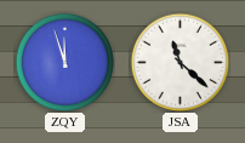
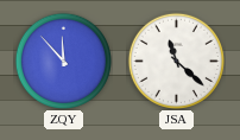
ZQY: 11:57 -> 11:53 (63, 61)
